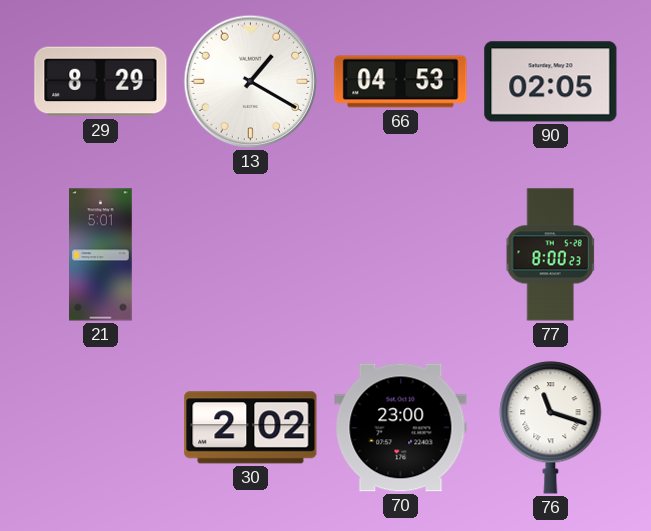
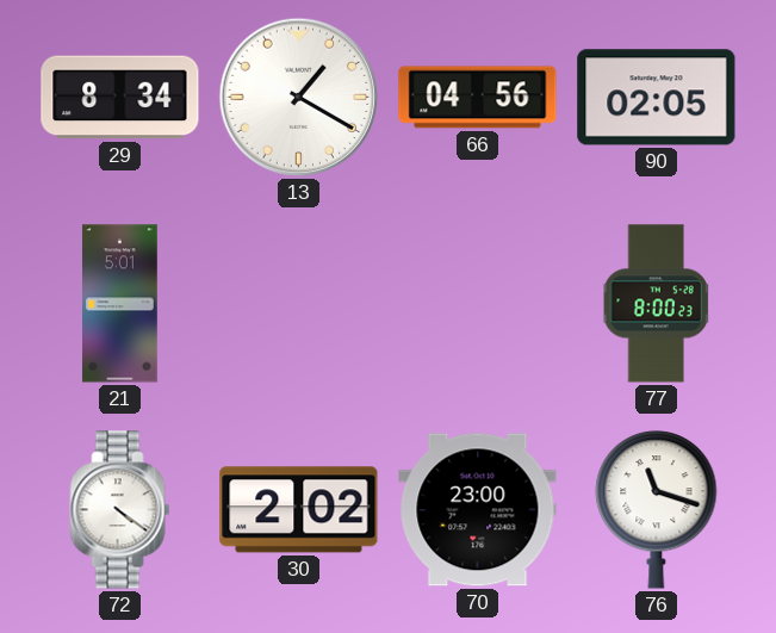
29: 8:29 -> 8:34 (120, 98)
66: 04:53 -> 04:56 (478, 98)
72: none -> 4:21 (120, 510)
